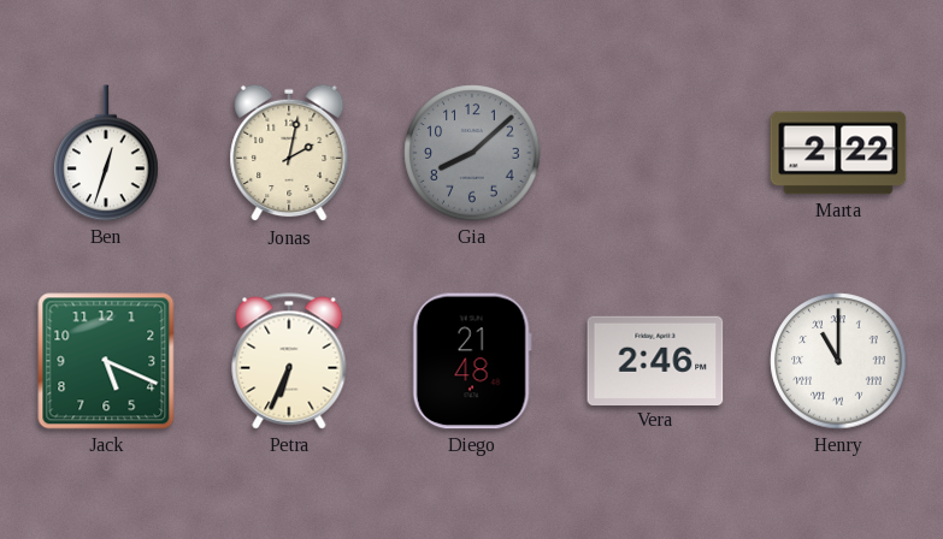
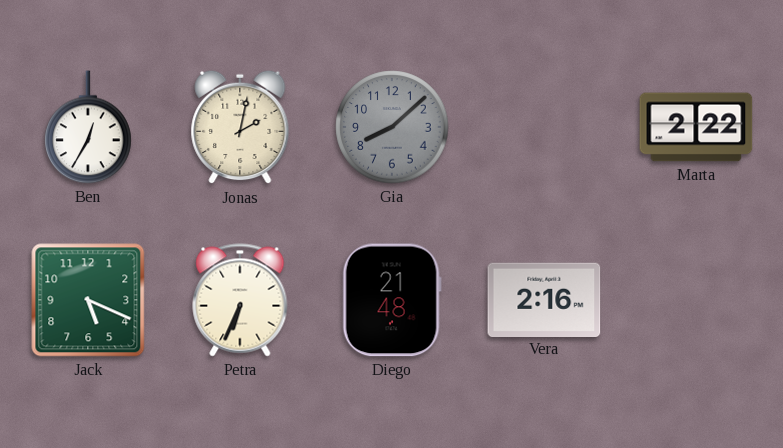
Ben: 12:33 -> 12:35 (88, 127)
Vera: 2:46 -> 2:16 (544, 299)
Henry: 11:00 -> none (838, 361)
